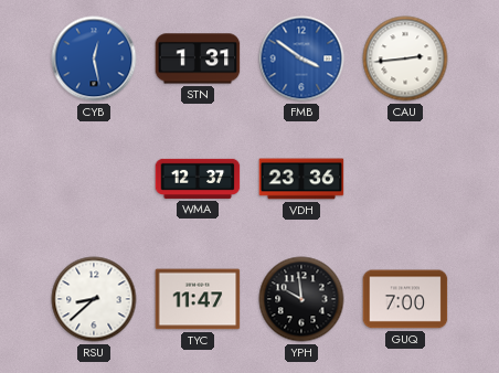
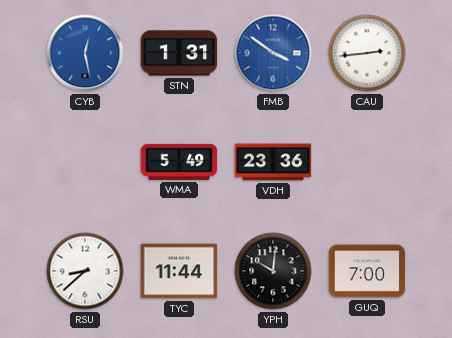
WMA: 12:37 -> 5:49 (179, 162)
TYC: 11:47 -> 11:44 (179, 271)
YPH: 9:59 -> 10:01 (273, 271)
